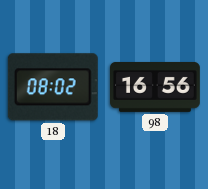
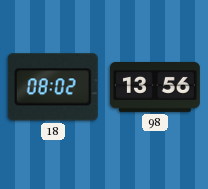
98: 16:56 -> 13:56 (156, 87)
